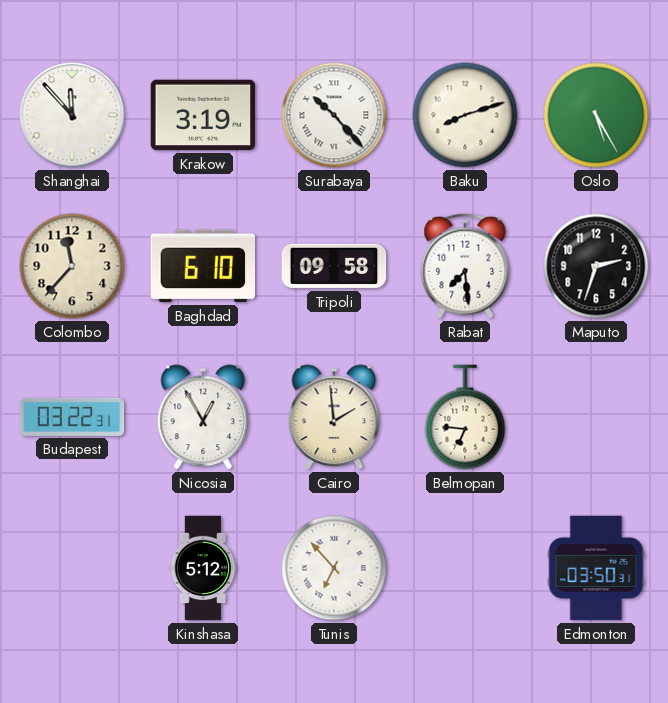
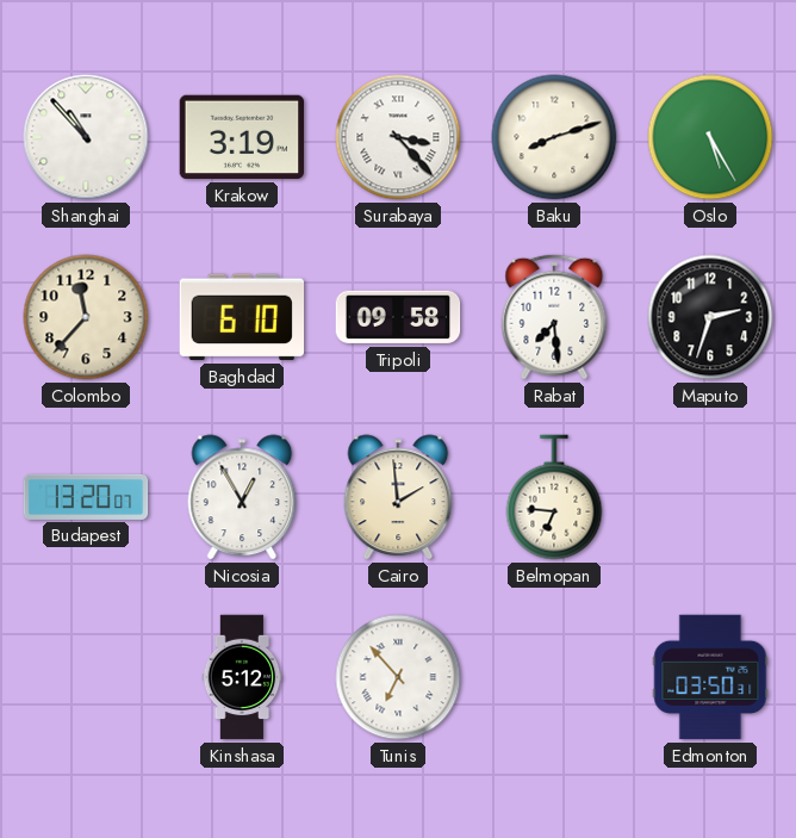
Shanghai: 11:53 -> 10:53 (86, 137)
Surabaya: 10:23 -> 3:23 (398, 137)
Budapest: 03:22 -> 13:20 (86, 497)
